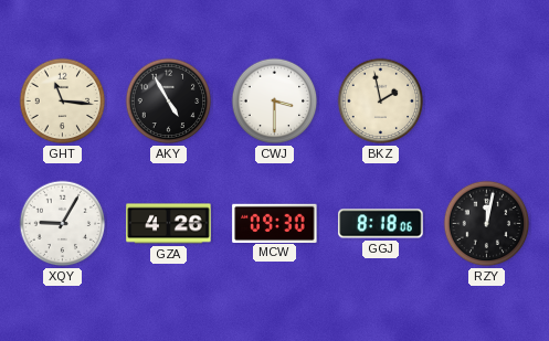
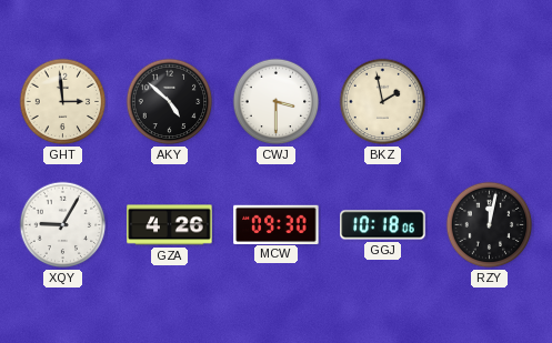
GHT: 11:16 -> 2:59 (63, 102)
AKY: 4:55 -> 4:52 (170, 102)
GGJ: 8:18 -> 10:18 (383, 225)
